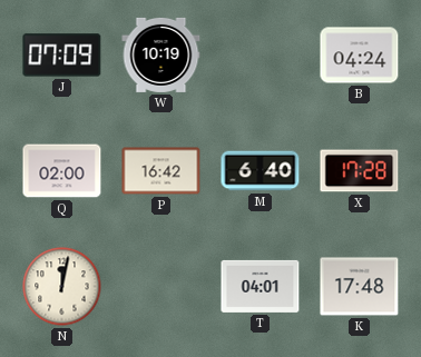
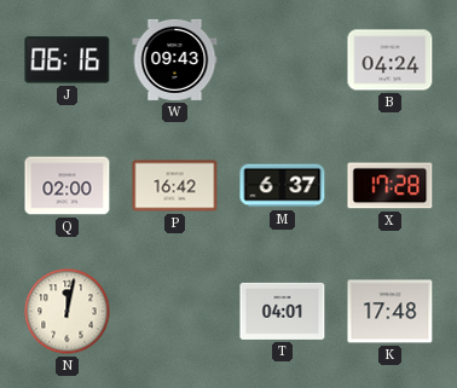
J: 07:09 -> 06:16 (68, 60)
W: 10:19 -> 09:43 (175, 59)
M: 6:40 -> 6:37 (283, 186)
